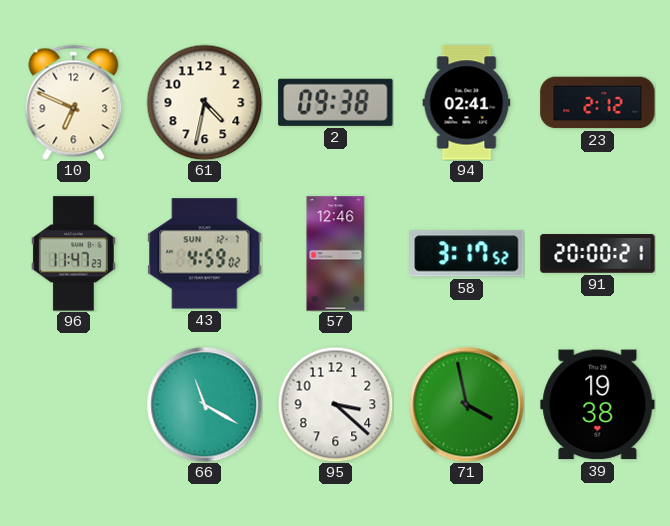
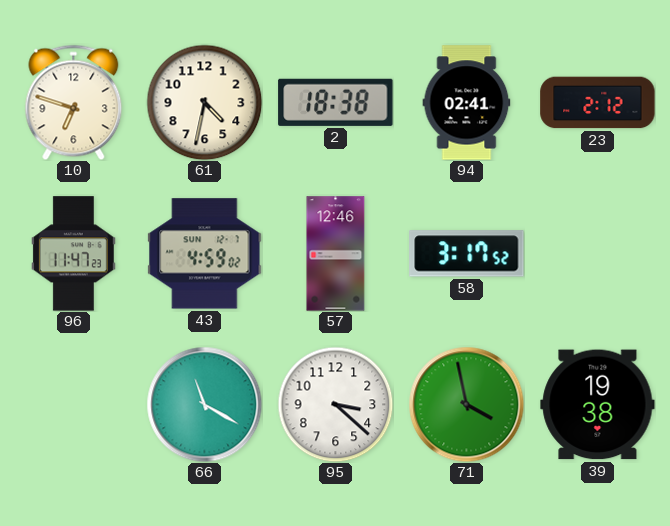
10: 6:49 -> 6:48 (74, 102)
2: 09:38 -> 18:38 (336, 102)
91: 20:00 -> none (598, 254)
